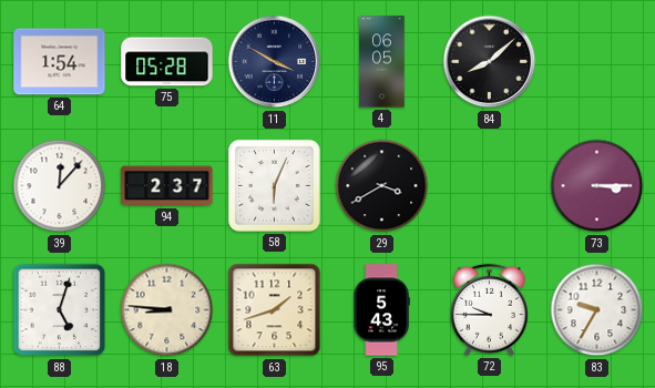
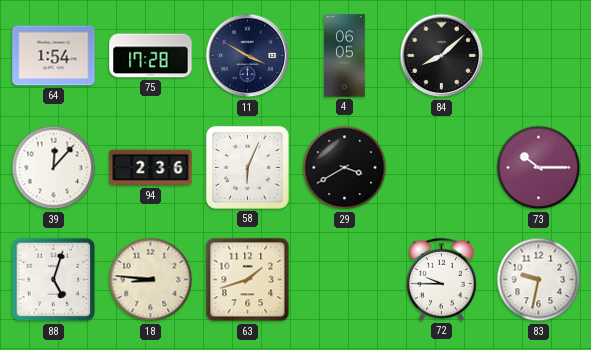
75: 05:28 -> 17:28 (151, 56)
94: 2:37 -> 2:36 (151, 168)
73: 3:15 -> 10:15 (539, 168)
95: 5:43 -> none (381, 310)
83: 9:35 -> 9:32 (539, 280)
